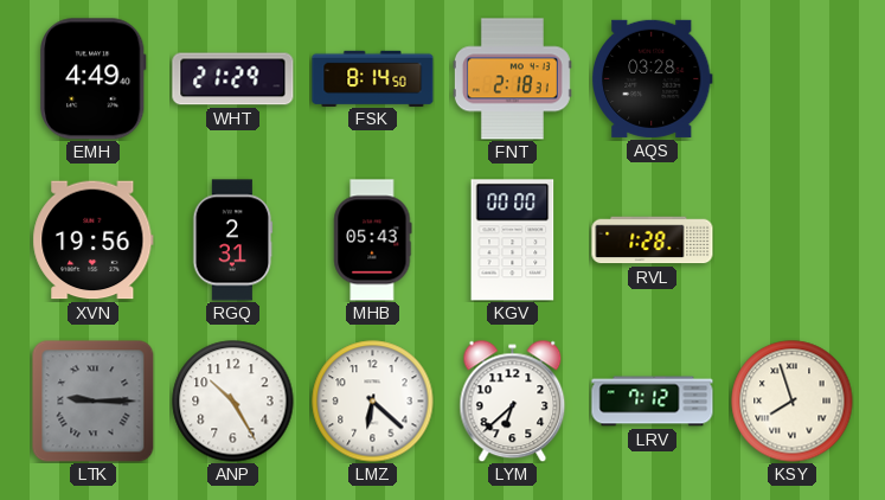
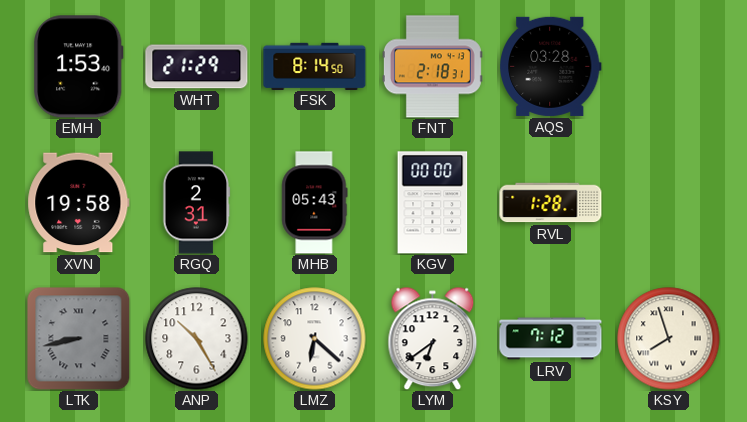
EMH: 4:49 -> 1:53 (79, 67)
XVN: 19:56 -> 19:58 (79, 203)
LTK: 9:15 -> 8:43 (78, 338)
LYM: 6:38 -> 6:39 (433, 338)
